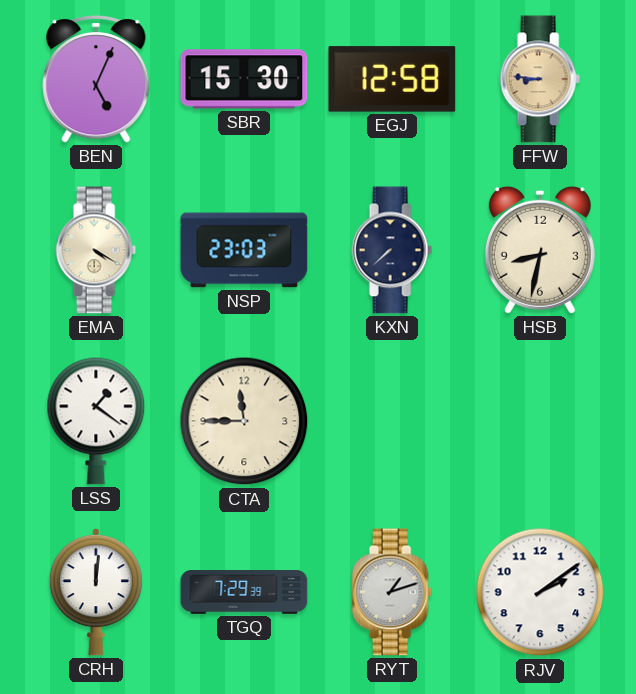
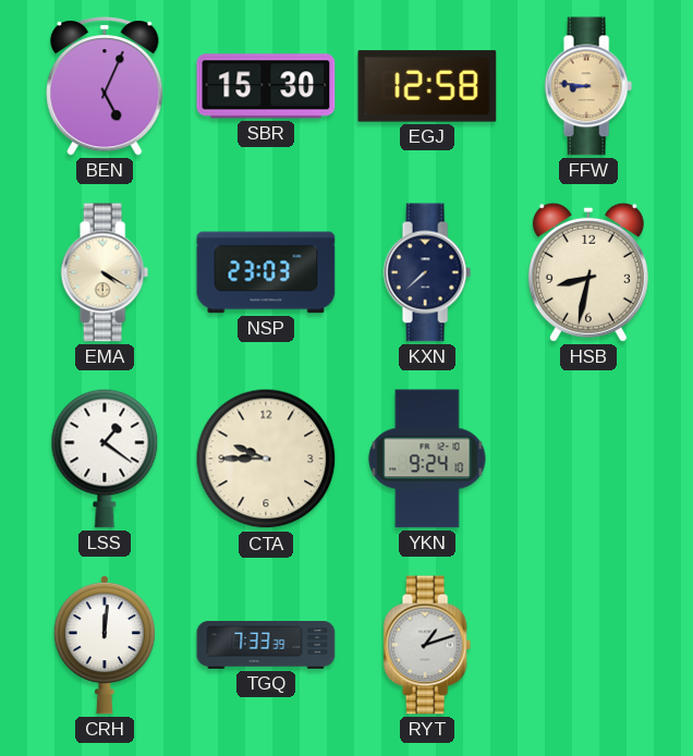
CTA: 11:45 -> 9:45 (266, 459)
YKN: none -> 9:24 (427, 459)
TGQ: 7:29 -> 7:33 (266, 645)
RJV: 2:09 -> none (540, 592)
